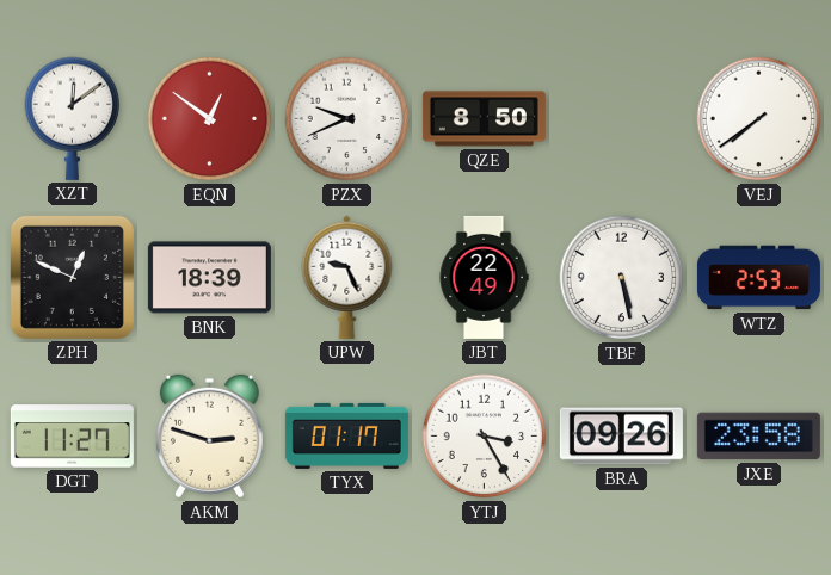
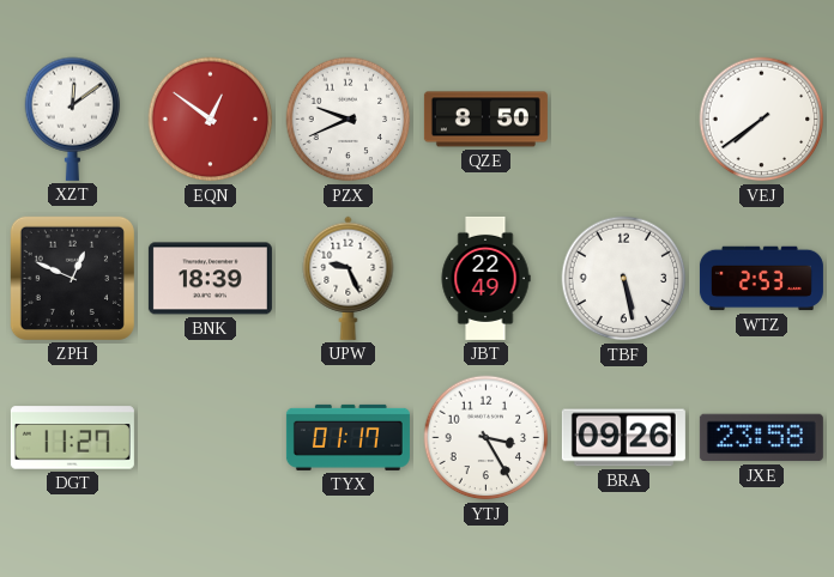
AKM: 2:48 -> none (209, 437)
